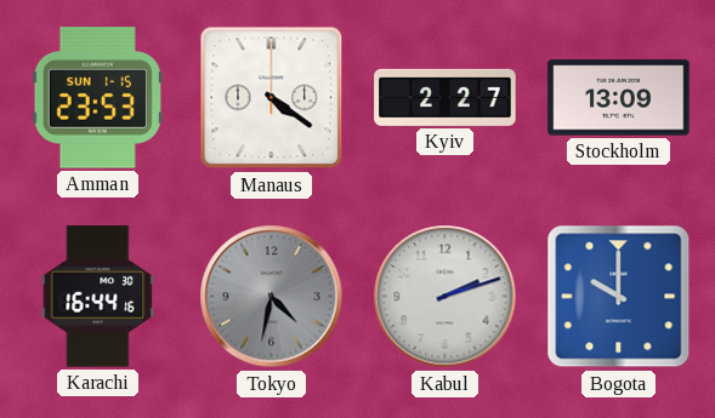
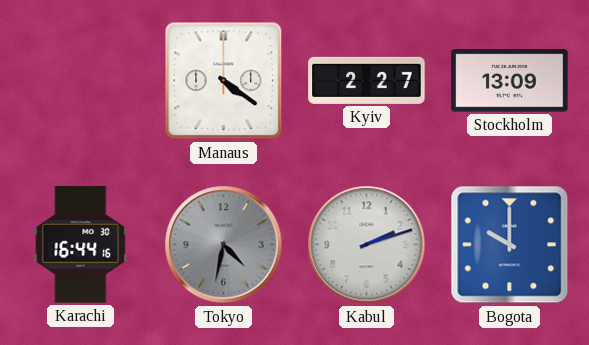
Amman: 23:53 -> none (97, 98)
